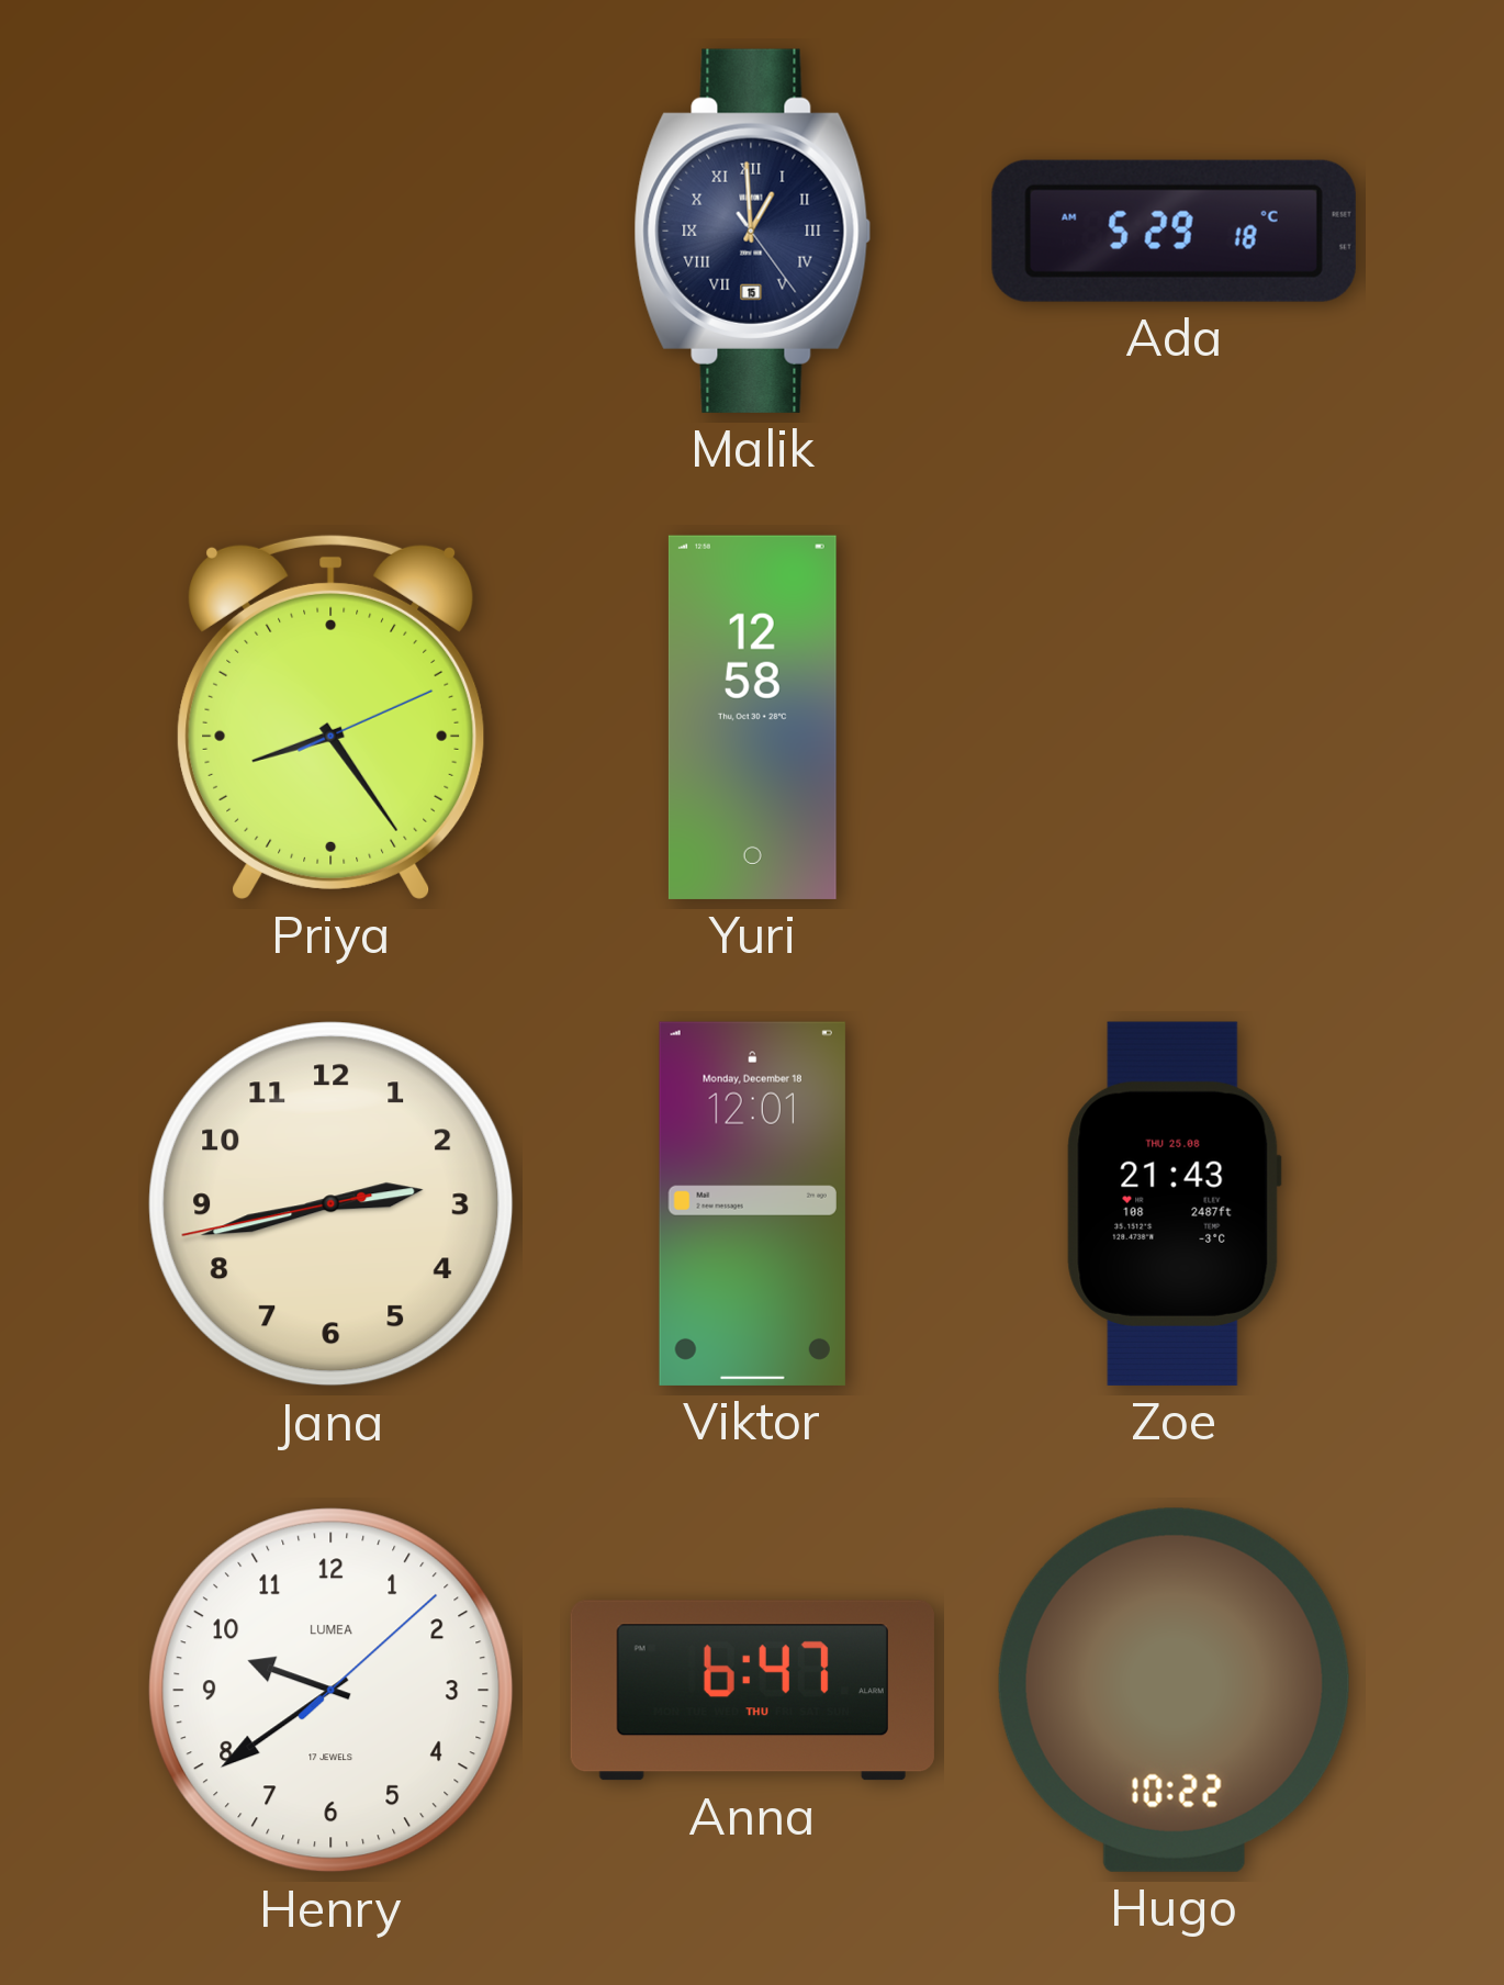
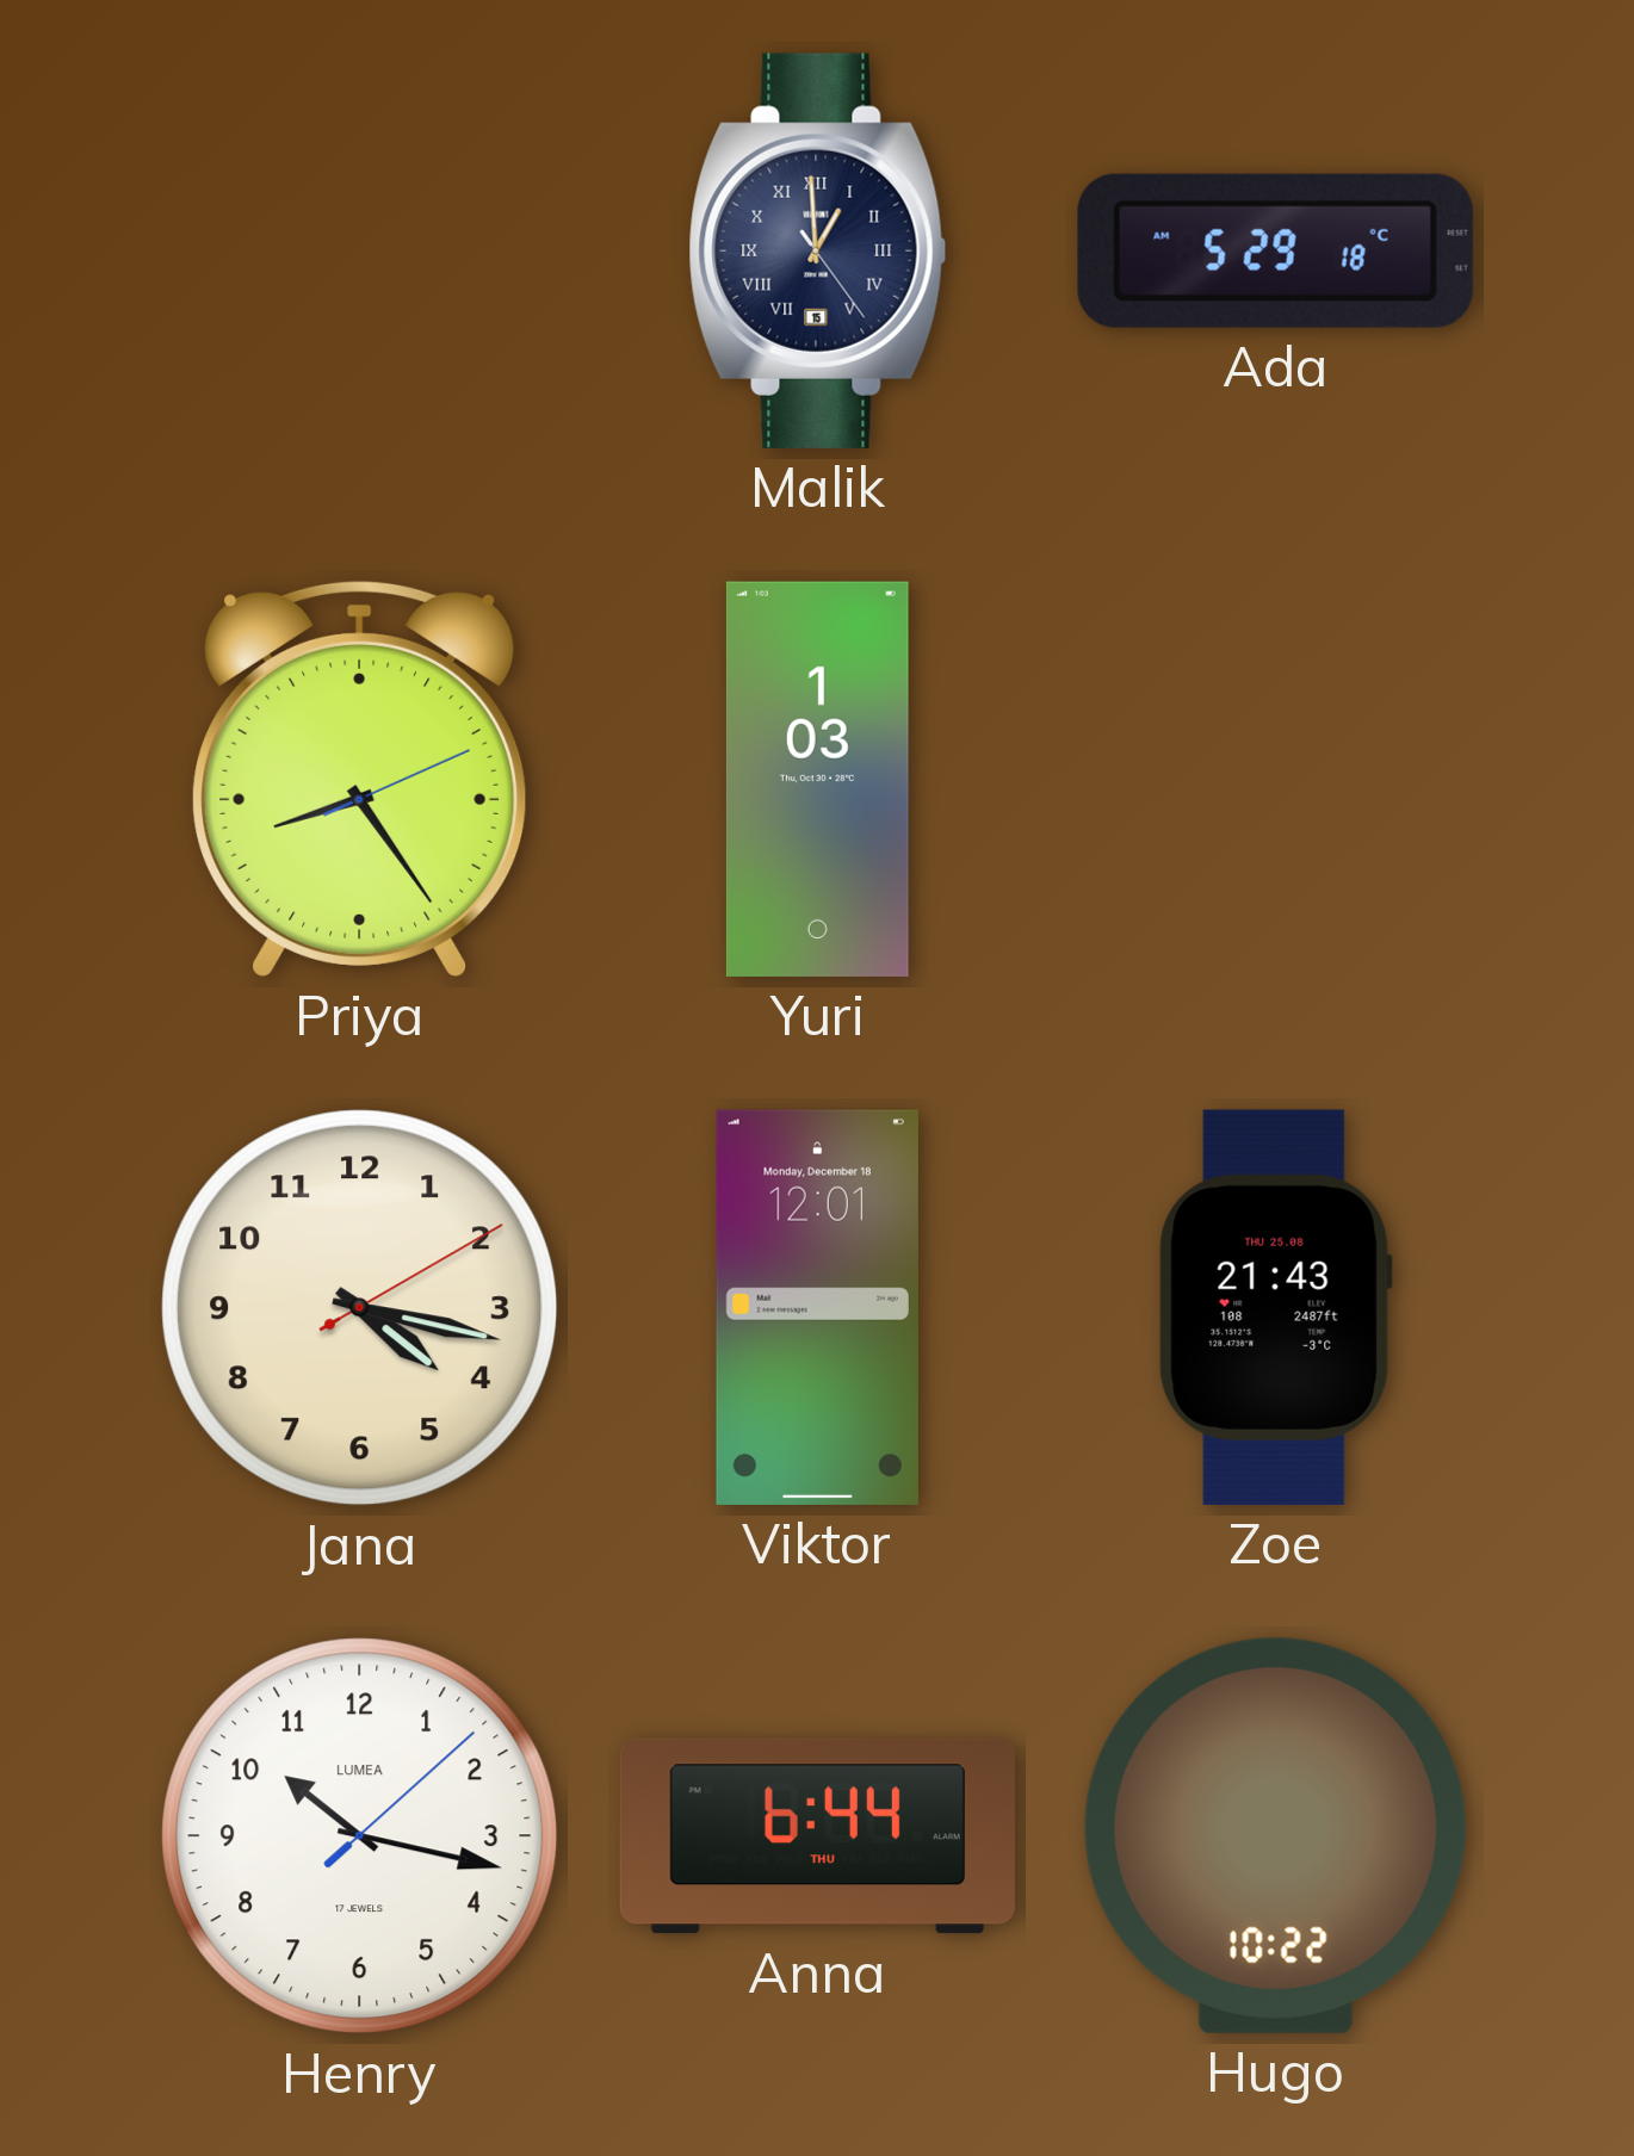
Yuri: 12:58 -> 1:03 (817, 779)
Jana: 2:42 -> 4:17 (360, 1308)
Henry: 9:39 -> 10:17 (360, 1836)
Anna: 6:47 -> 6:44 (817, 1836)
